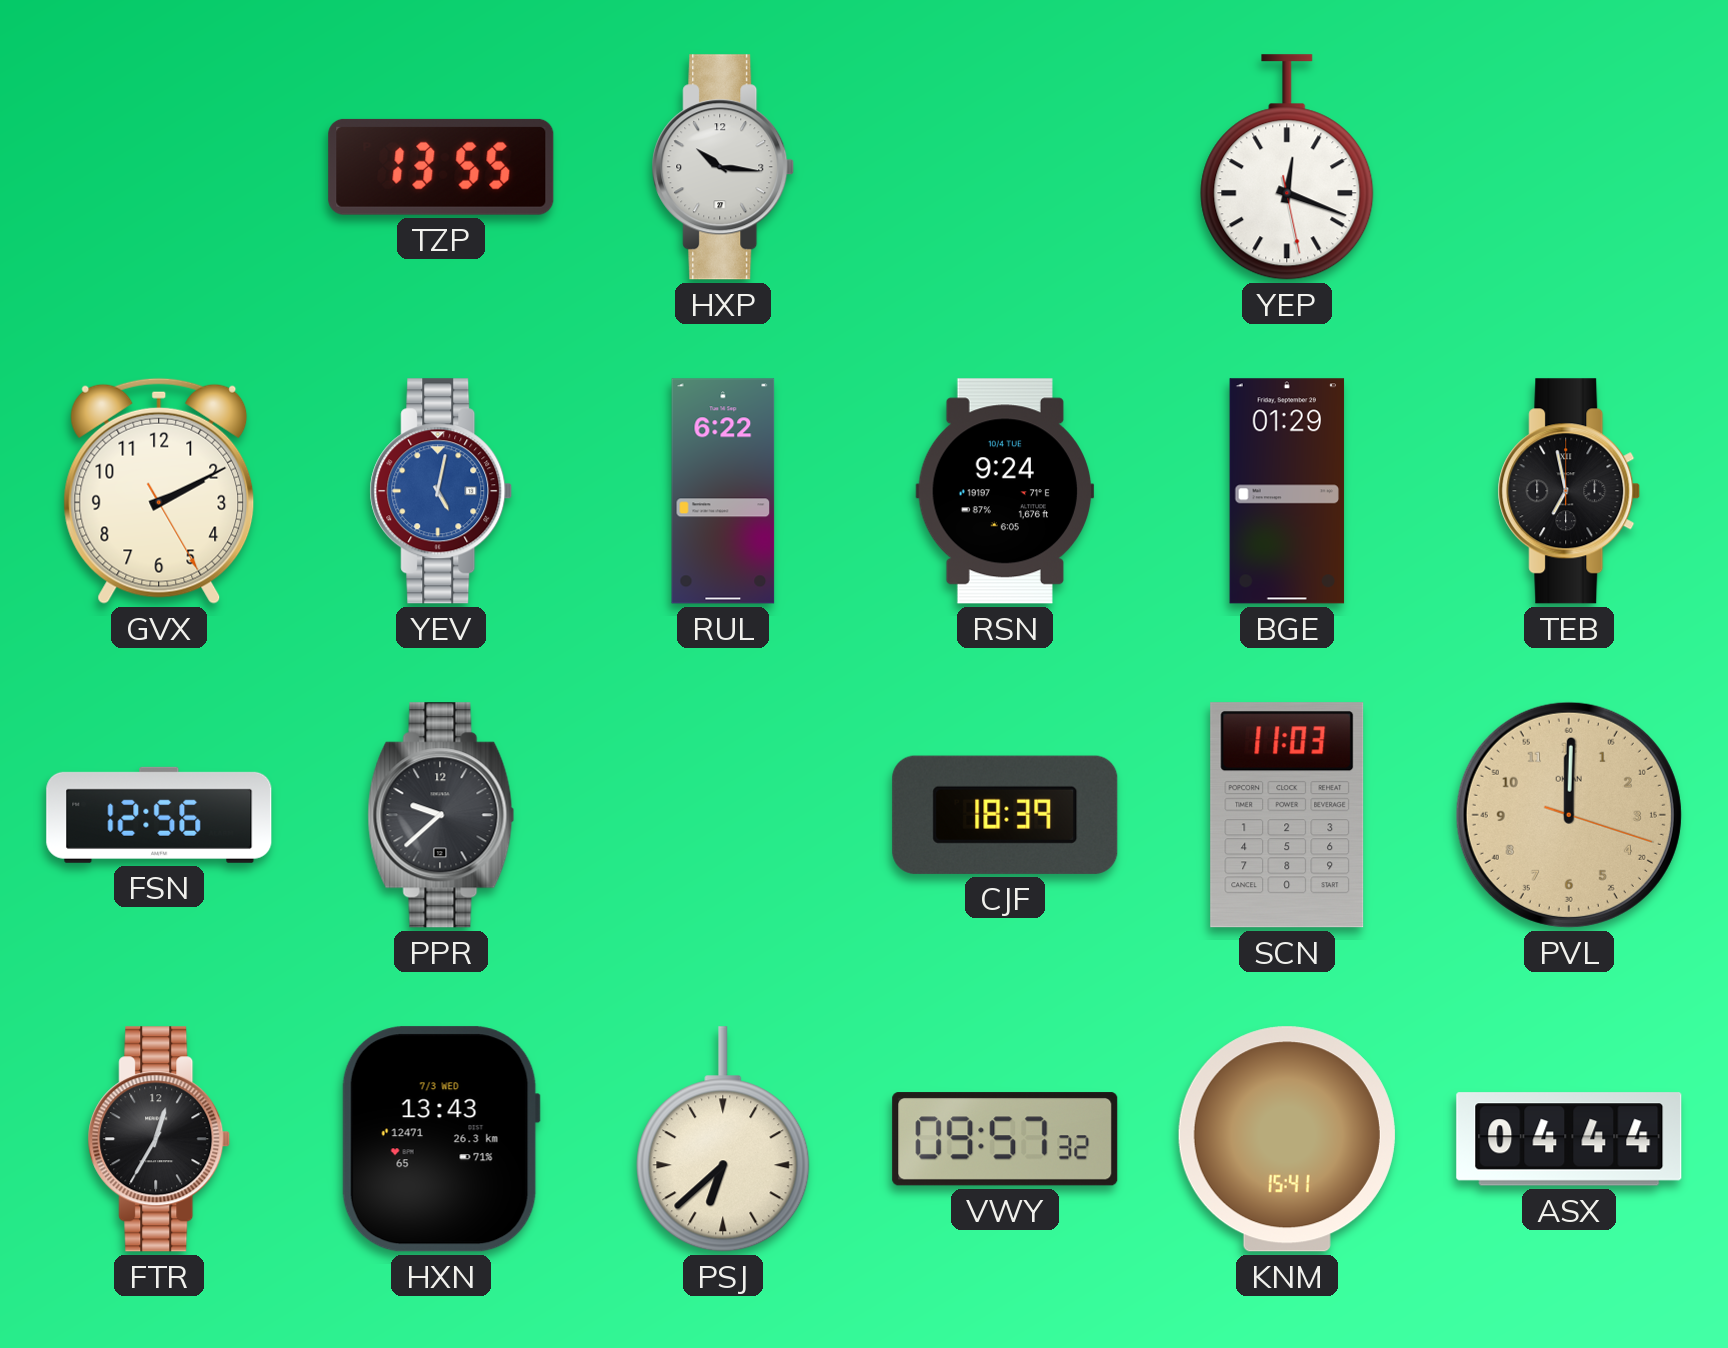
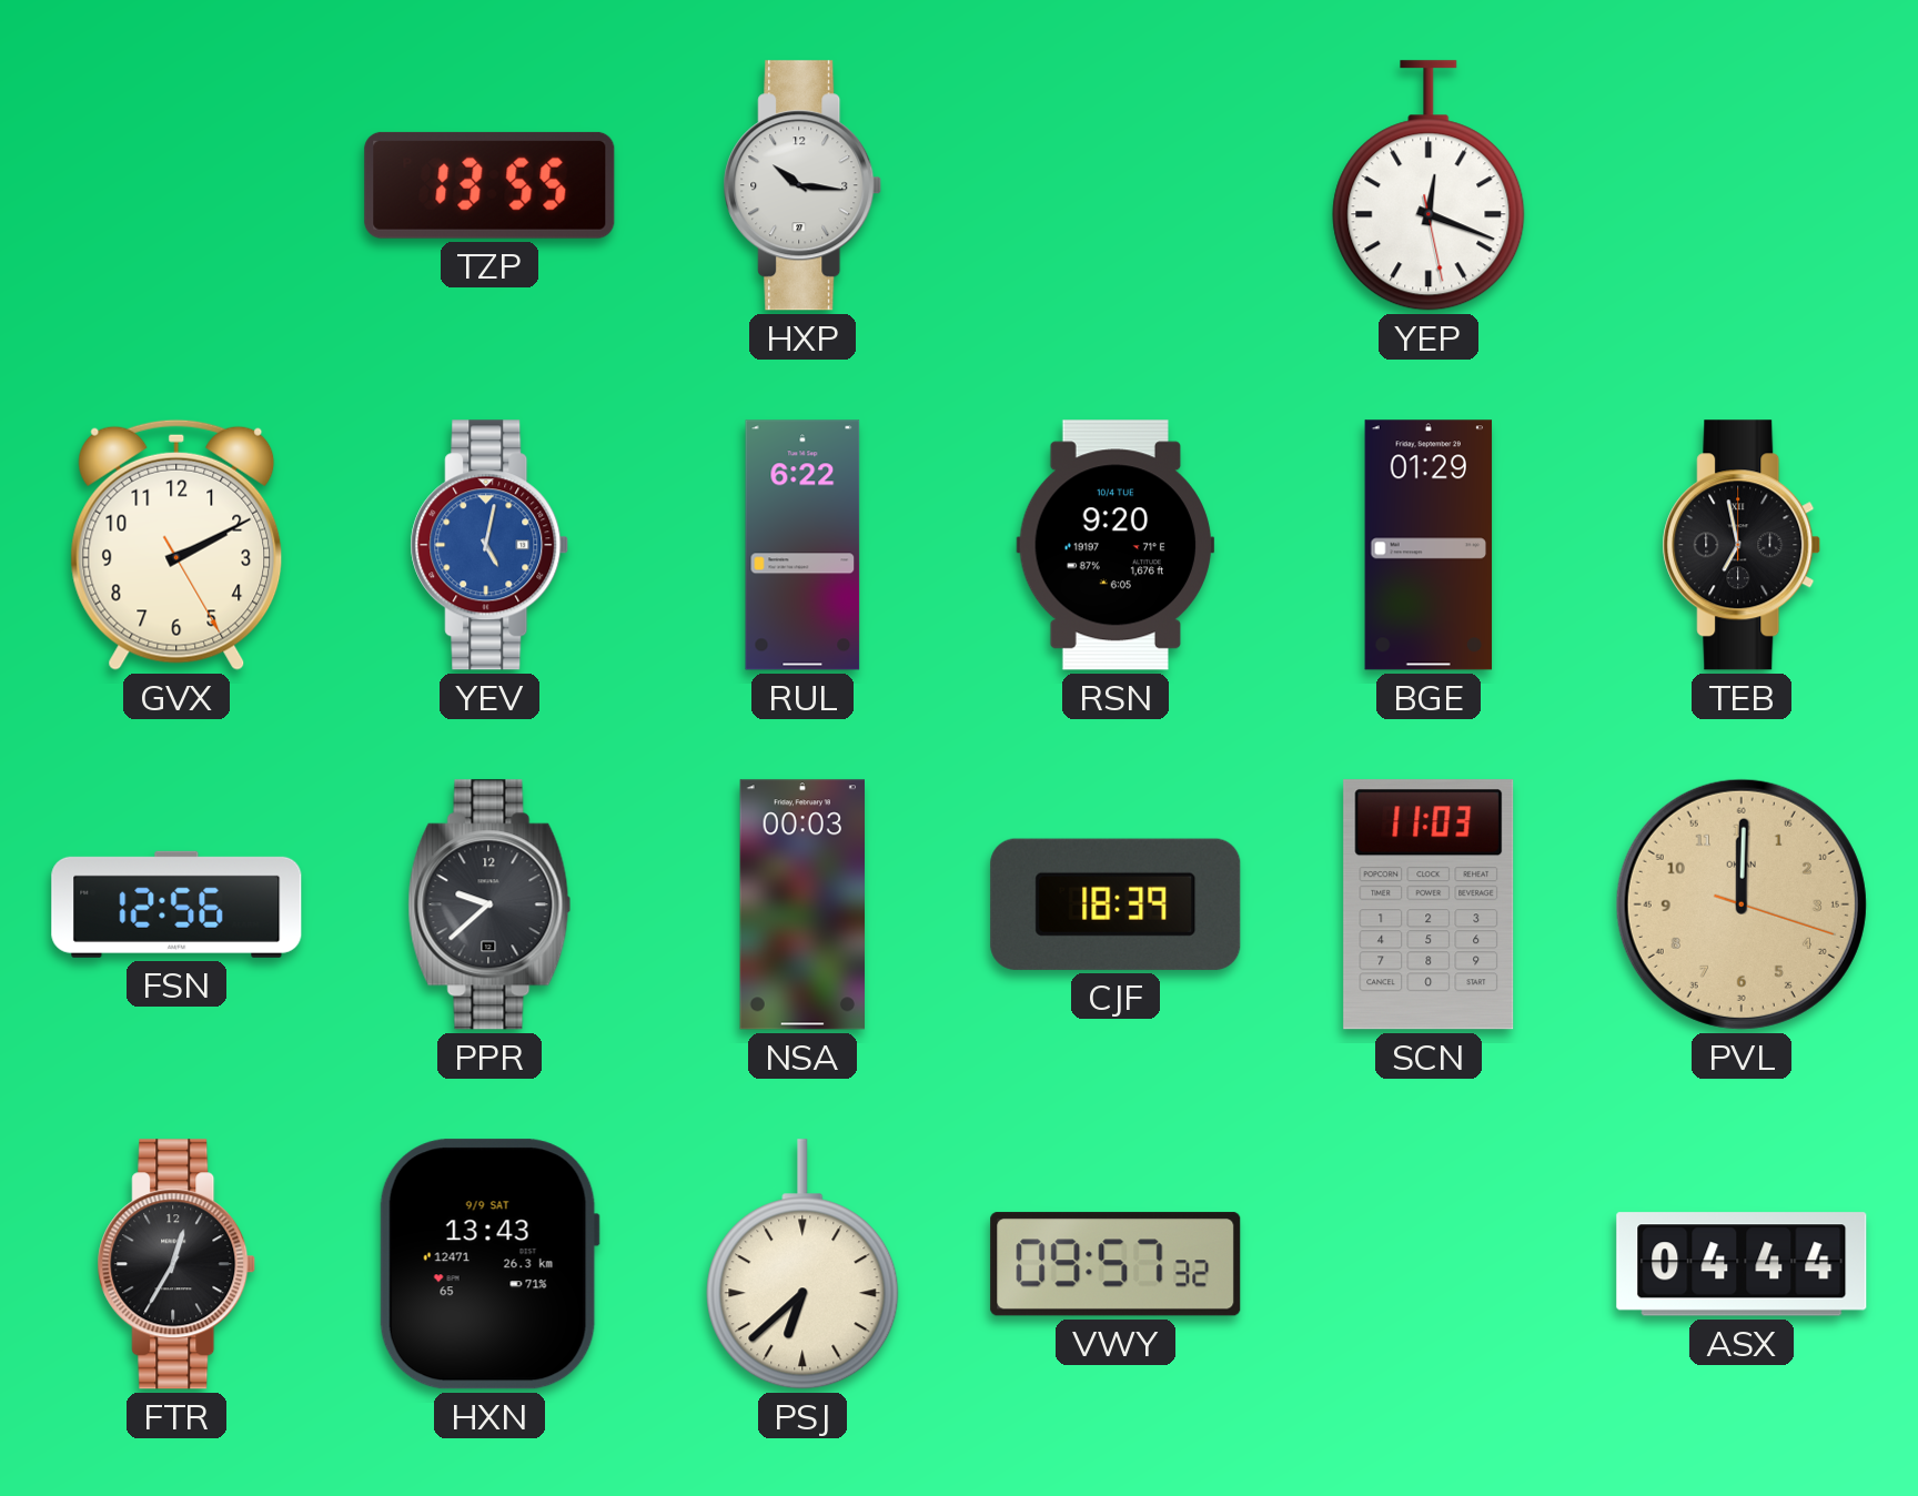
RSN: 9:24 -> 9:20 (1116, 545)
NSA: none -> 00:03 (801, 904)
HXN date: 7/3 WED -> 9/9 SAT (489, 1264)
KNM: 15:41 -> none (1287, 1139)
